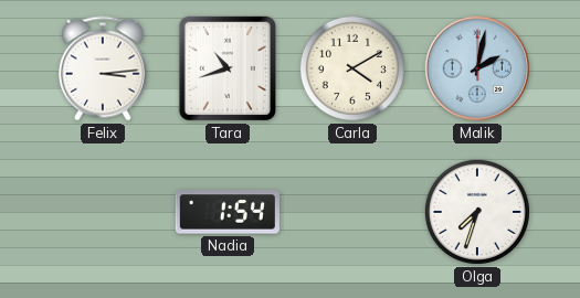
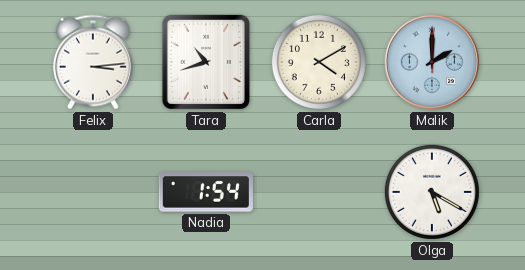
Malik: 2:02 -> 2:00 (432, 62)
Olga: 7:33 -> 5:20 (432, 192)
